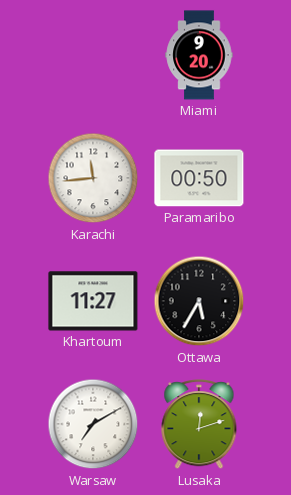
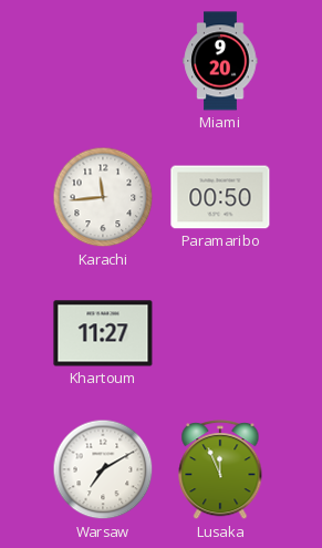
Ottawa: 5:35 -> none (199, 301)
Lusaka: 12:12 -> 11:56 (220, 471)
